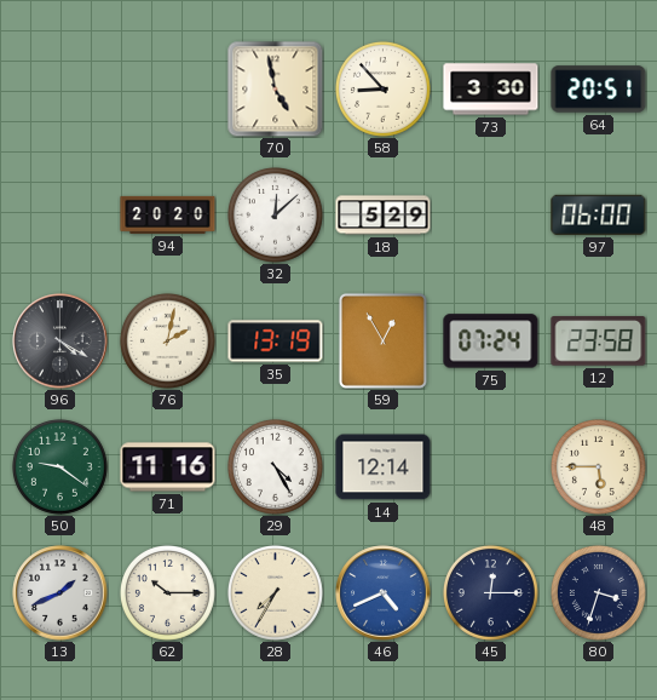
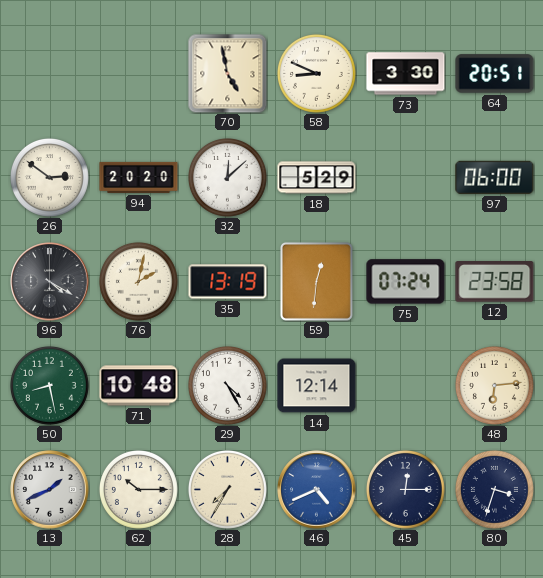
58: 8:53 -> 8:49 (316, 73)
26: none -> 2:51 (49, 177)
59: 12:55 -> 12:31 (316, 281)
50: 9:21 -> 8:28 (49, 385)
71: 11:16 -> 10:48 (139, 386)
48: 5:45 -> 6:14 (494, 385)
